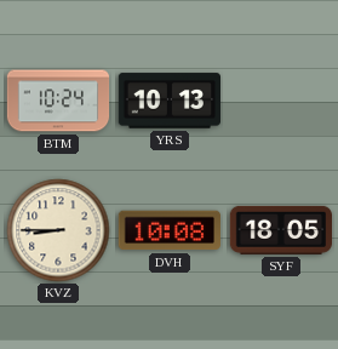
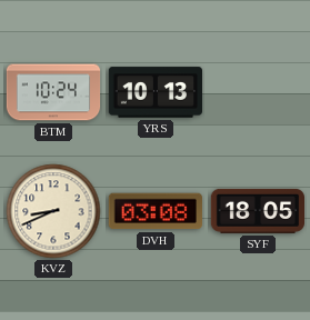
KVZ: 8:45 -> 8:41 (53, 211)
DVH: 10:08 -> 03:08 (156, 211)
